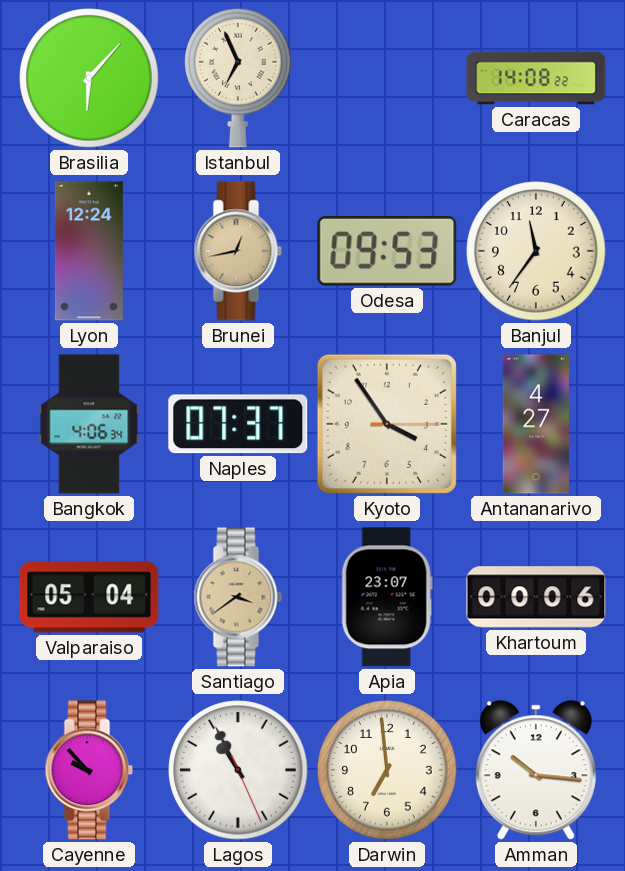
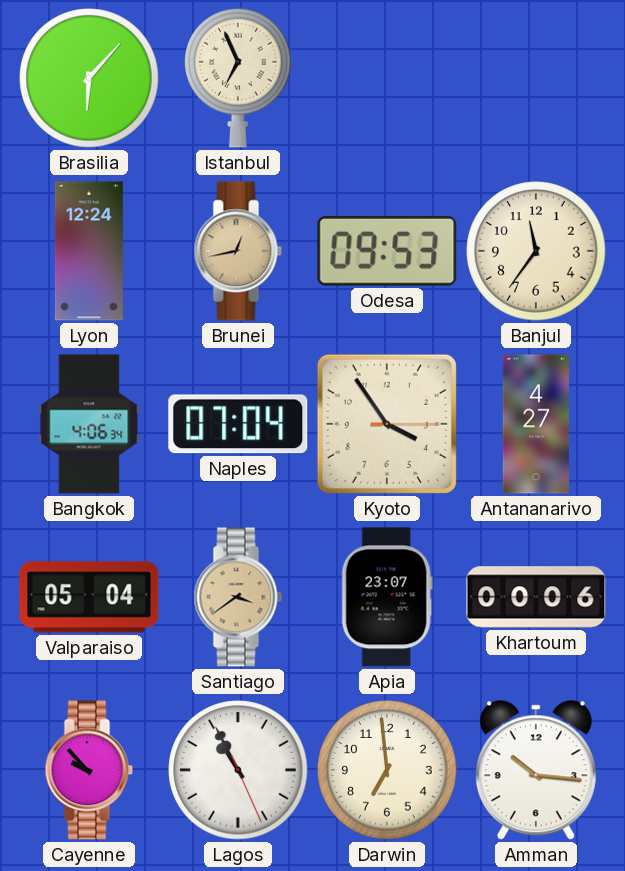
Caracas: 14:08 -> none (536, 78)
Naples: 07:37 -> 07:04 (238, 424)
